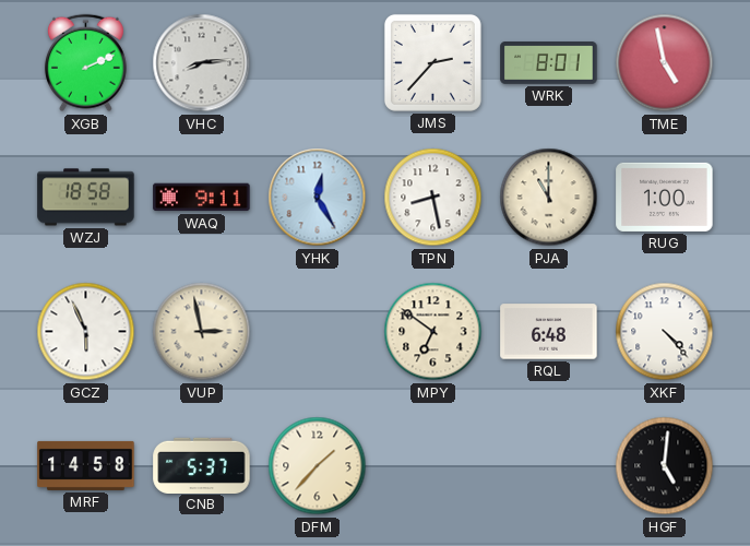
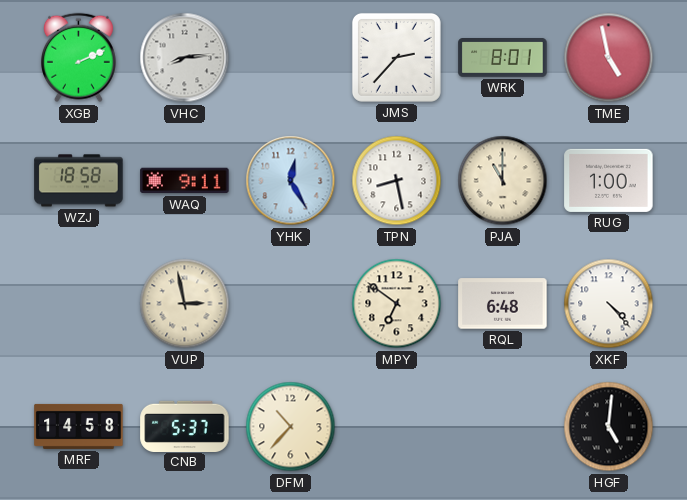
GCZ: 5:56 -> none (86, 332)
DFM: 1:37 -> 10:37 (291, 427)
